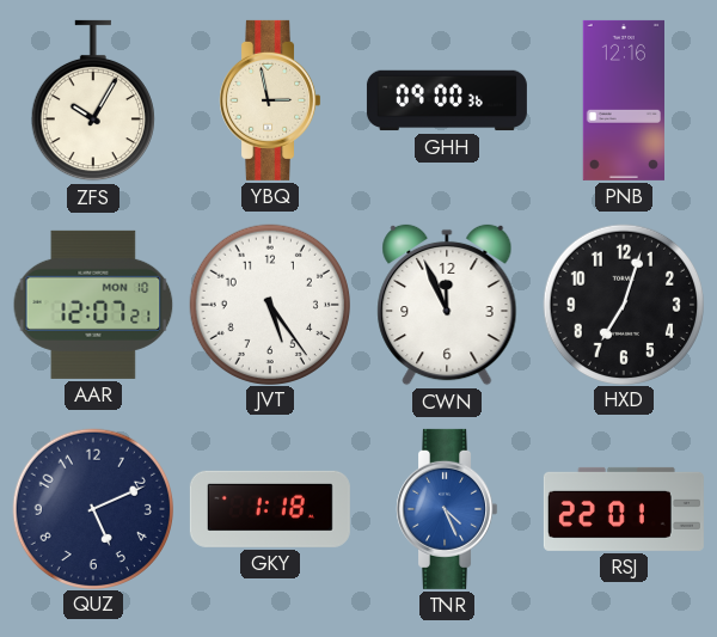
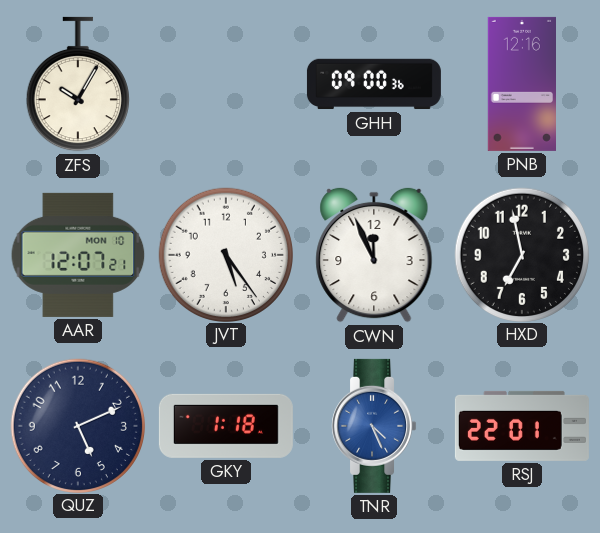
YBQ: 2:58 -> none (270, 100)
HXD: 7:03 -> 6:58 (521, 254)
